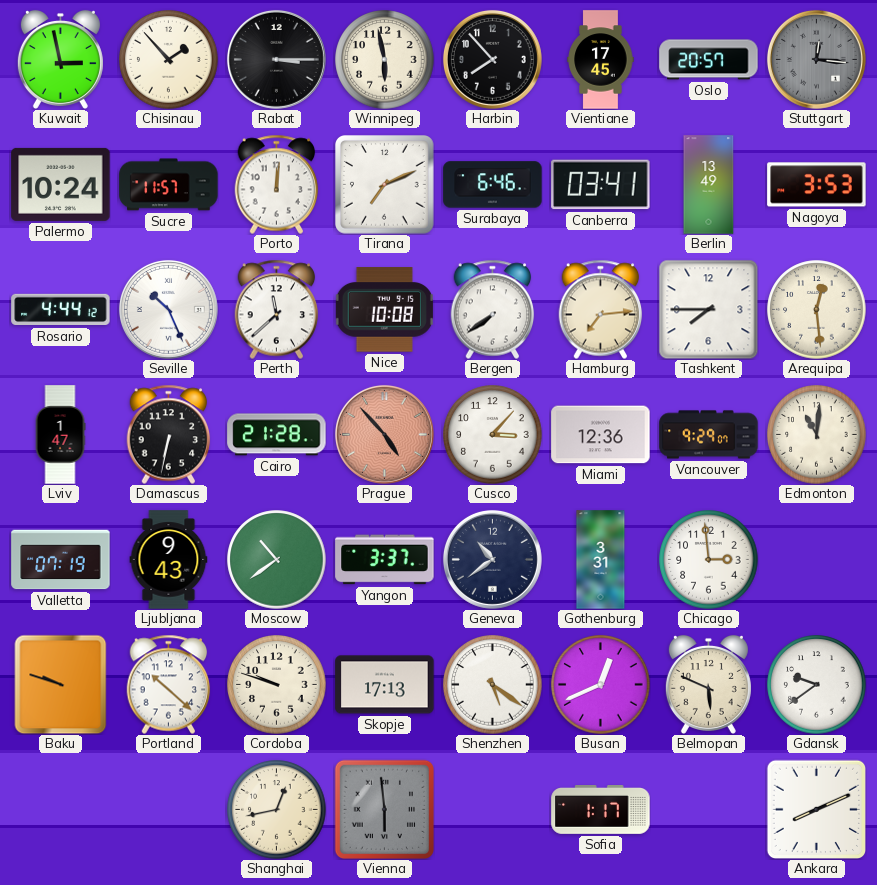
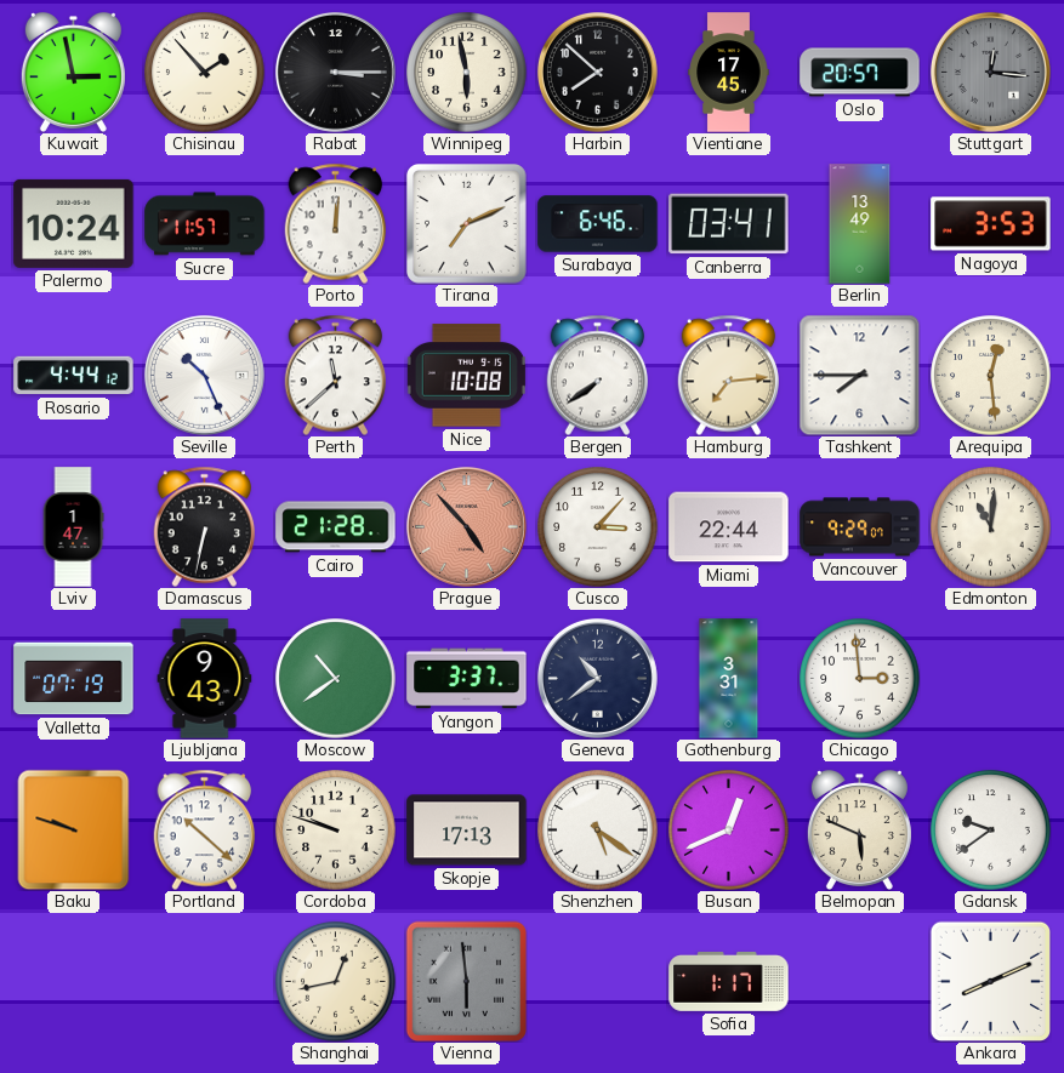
Harbin: 7:53 -> 7:52 (597, 72)
Miami: 12:36 -> 22:44 (729, 527)
